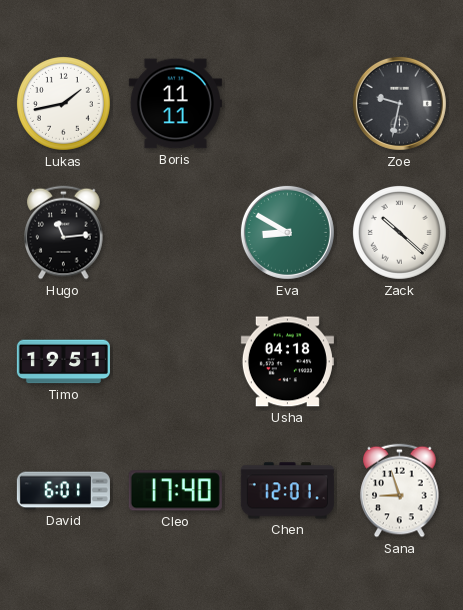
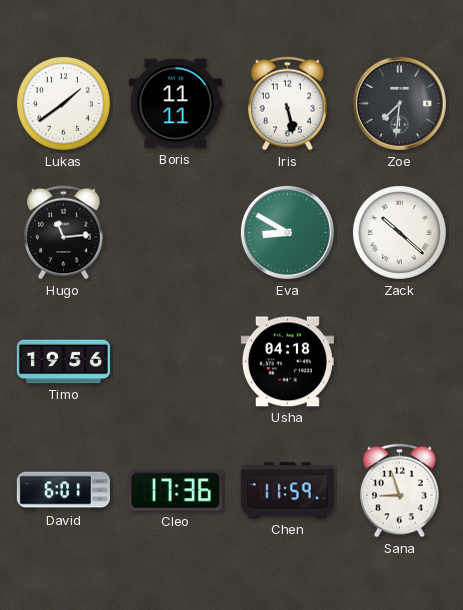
Lukas: 1:43 -> 1:39 (63, 103)
Iris: none -> 5:28 (288, 104)
Zoe: 9:32 -> 7:31 (399, 103)
Timo: 19:51 -> 19:56 (63, 362)
Cleo: 17:40 -> 17:36 (175, 491)
Chen: 12:01 -> 11:59 (287, 491)
